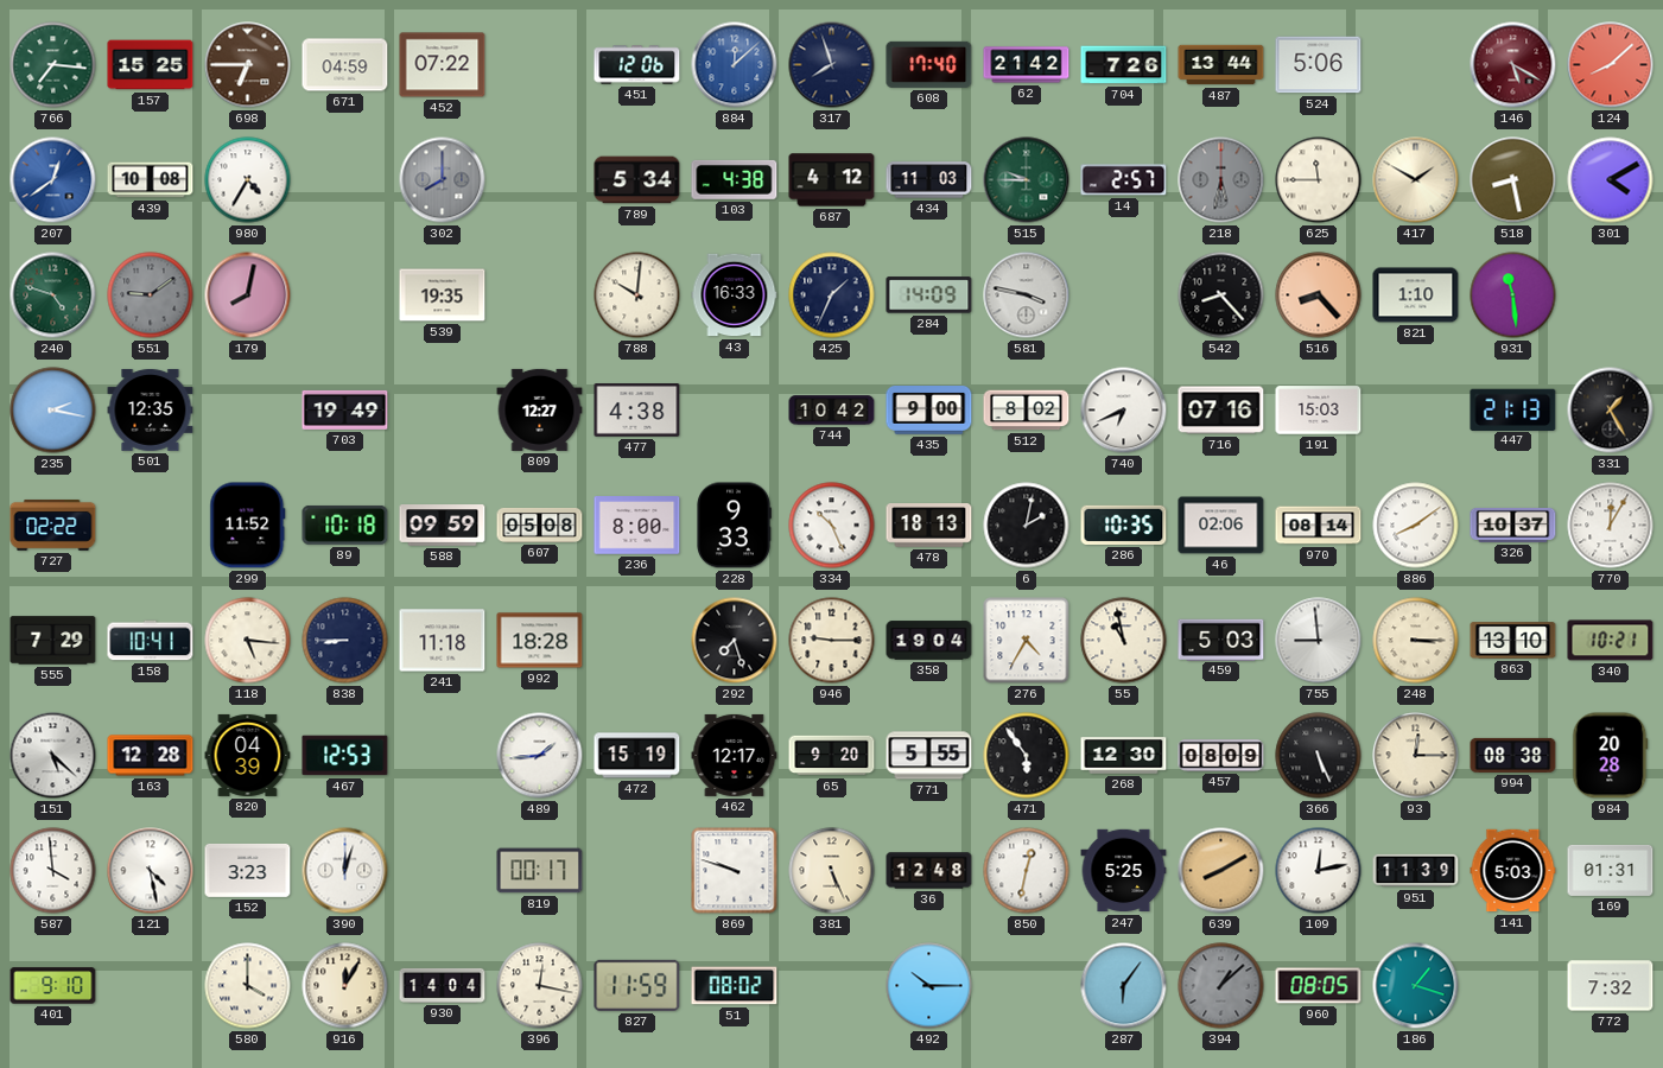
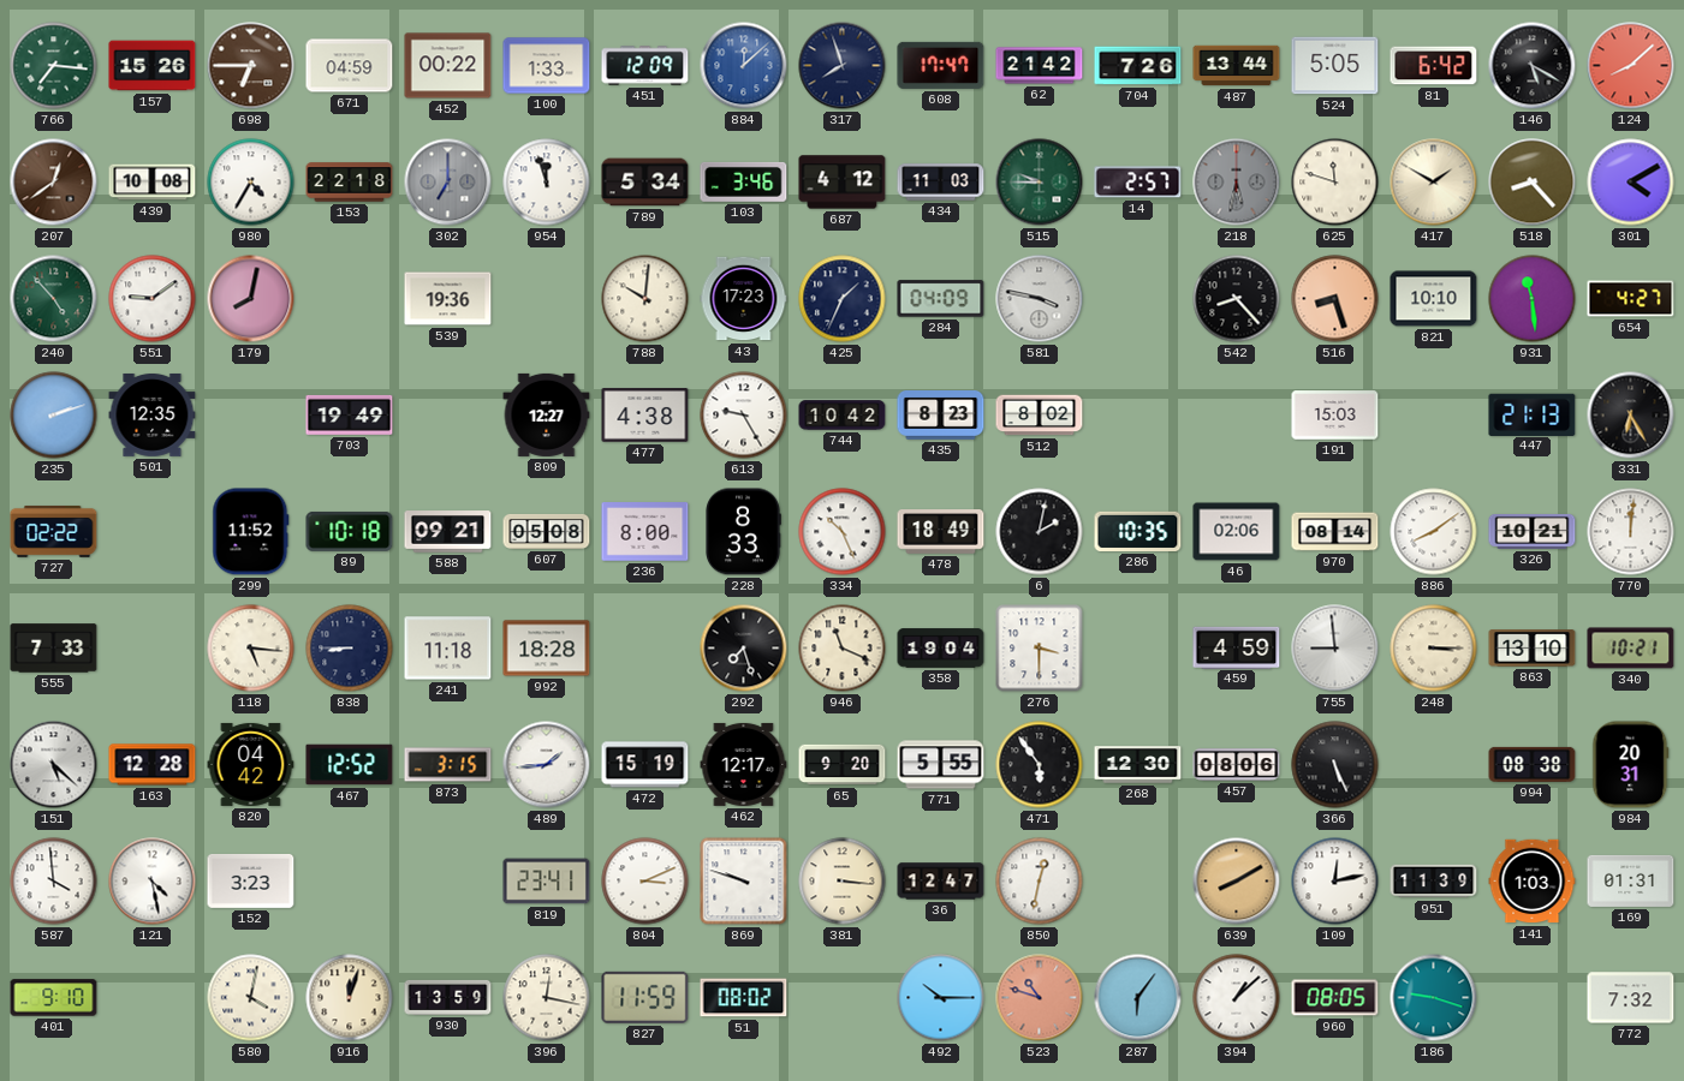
157: 15:25 -> 15:26 (153, 66)
452: 07:22 -> 00:22 (448, 66)
100: none -> 1:33 (547, 66)
451: 12:06 -> 12:09 (645, 66)
608: 17:40 -> 17:47 (941, 65)
524: 5:06 -> 5:05 (1335, 66)
81: none -> 6:42 (1434, 66)
146 dial: burgundy -> black (1533, 66)
207 dial: blue -> brown (54, 183)
153: none -> 22:18 (350, 183)
302: 8:00 -> 7:00 (448, 183)
954: none -> 11:57 (547, 183)
103: 4:38 -> 3:46 (744, 181)
625: 11:45 -> 11:48 (1335, 183)
518: 8:28 -> 8:23 (1533, 183)
240: 4:48 -> 4:53 (54, 299)
551 dial: grey -> white (153, 299)
539: 19:35 -> 19:36 (448, 299)
43: 16:33 -> 17:23 (744, 299)
284: 14:09 -> 04:09 (941, 299)
516: 8:23 -> 8:27 (1335, 299)
821: 1:10 -> 10:10 (1434, 299)
654: none -> 4:27 (1631, 299)
235: 2:17 -> 2:12 (54, 416)
613: none -> 9:25 (744, 416)
435: 9:00 -> 8:23 (941, 416)
740: 6:41 -> none (1124, 411)
716: 07:16 -> none (1221, 411)
331: 1:25 -> 6:25 (1631, 416)
588: 09:59 -> 09:21 (448, 532)
228: 9:33 -> 8:33 (743, 532)
478: 18:13 -> 18:49 (941, 532)
326: 10:37 -> 10:21 (1533, 531)
770: 12:05 -> 12:01 (1631, 532)
555: 7:29 -> 7:33 (54, 649)
158: 10:41 -> none (151, 641)
946: 9:15 -> 11:19 (843, 649)
276: 4:35 -> 3:30 (1040, 649)
55: 10:58 -> none (1124, 641)
459: 5:03 -> 4:59 (1237, 647)
820: 04:39 -> 04:42 (251, 764)
467: 12:53 -> 12:52 (350, 765)
873: none -> 3:15 (448, 765)
457: 08:09 -> 08:06 (1237, 765)
93: 12:15 -> none (1416, 756)
984: 20:28 -> 20:31 (1631, 765)
390: 12:03 -> none (345, 871)
819: 00:17 -> 23:41 (547, 882)
804: none -> 3:11 (645, 882)
381: 5:26 -> 3:16 (843, 882)
36: 12:48 -> 12:47 (941, 882)
247: 5:25 -> none (1124, 871)
141: 5:03 -> 1:03 (1533, 882)
580: 4:00 -> 4:02 (251, 998)
916: 12:05 -> 12:03 (350, 998)
930: 14:04 -> 13:59 (448, 997)
523: none -> 10:48 (1040, 998)
394 dial: grey -> white (1237, 998)
186: 1:18 -> 9:18 (1434, 998)
